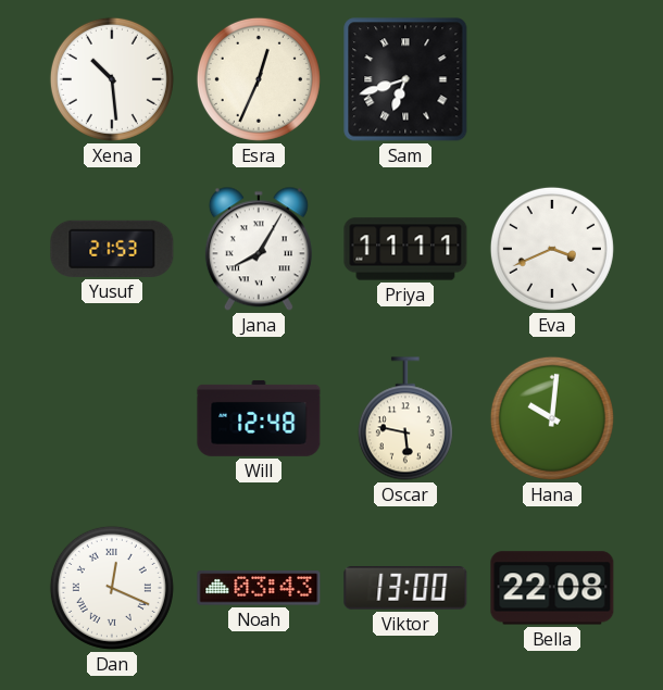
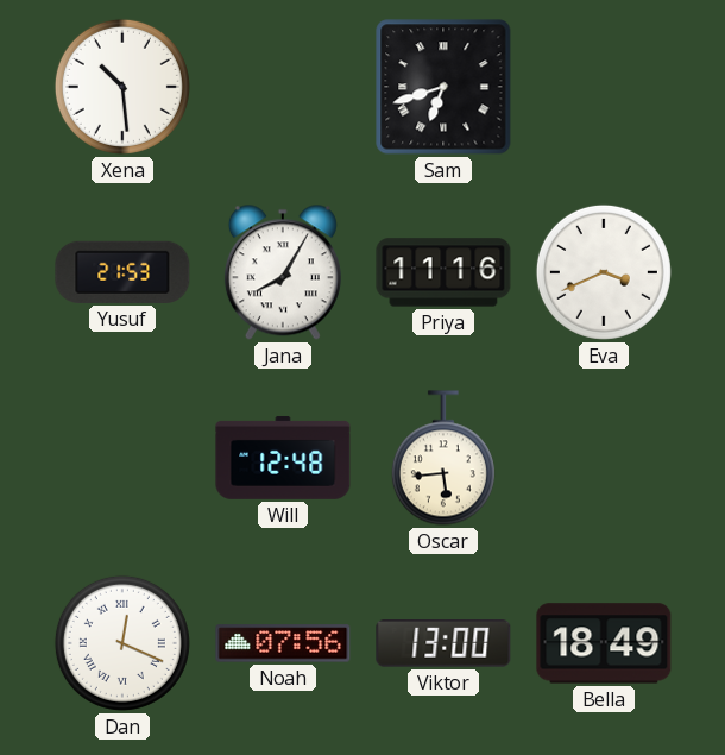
Esra: 12:34 -> none (259, 79)
Priya: 11:11 -> 11:16 (443, 272)
Oscar: 5:47 -> 5:44 (443, 458)
Hana: 10:01 -> none (552, 418)
Noah: 03:43 -> 07:56 (283, 643)
Bella: 22:08 -> 18:49 (604, 643)
